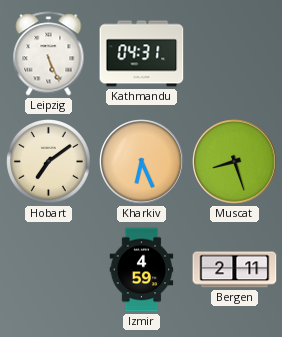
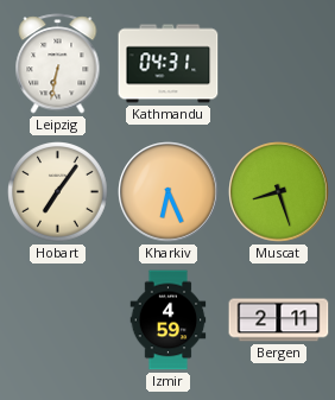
Leipzig: 5:26 -> 6:32 (58, 64)
Hobart: 7:09 -> 7:06 (58, 192)
